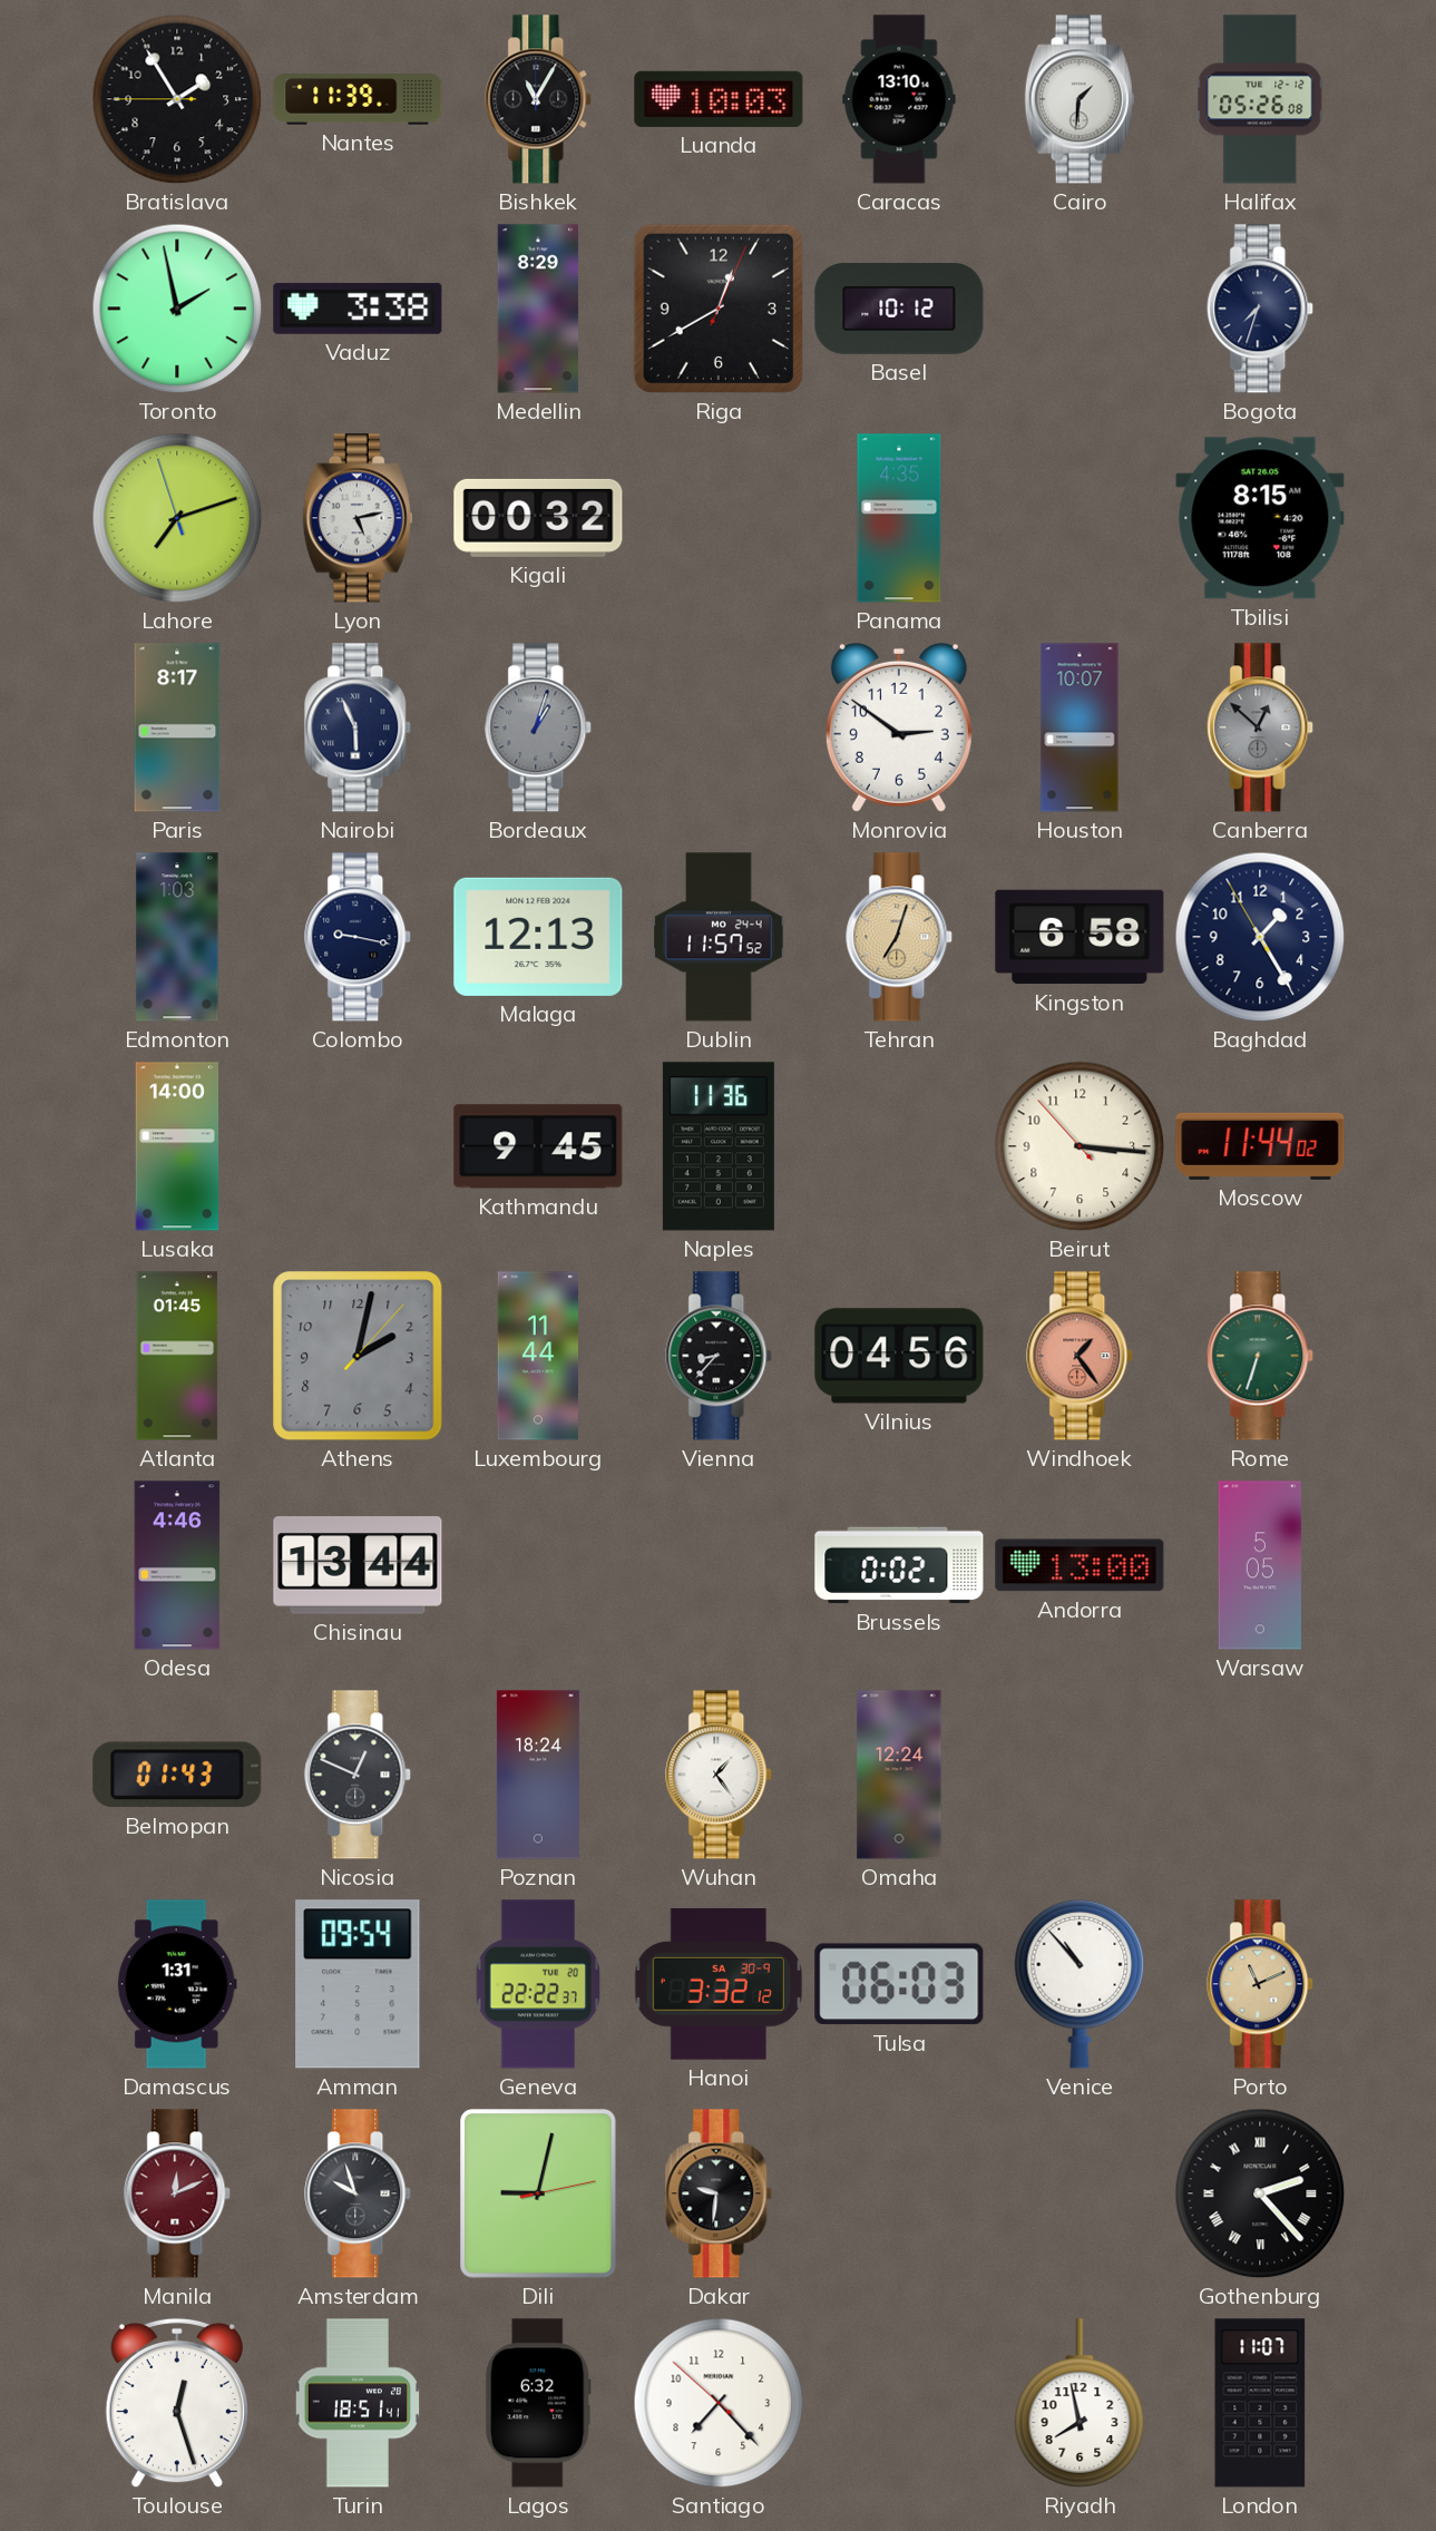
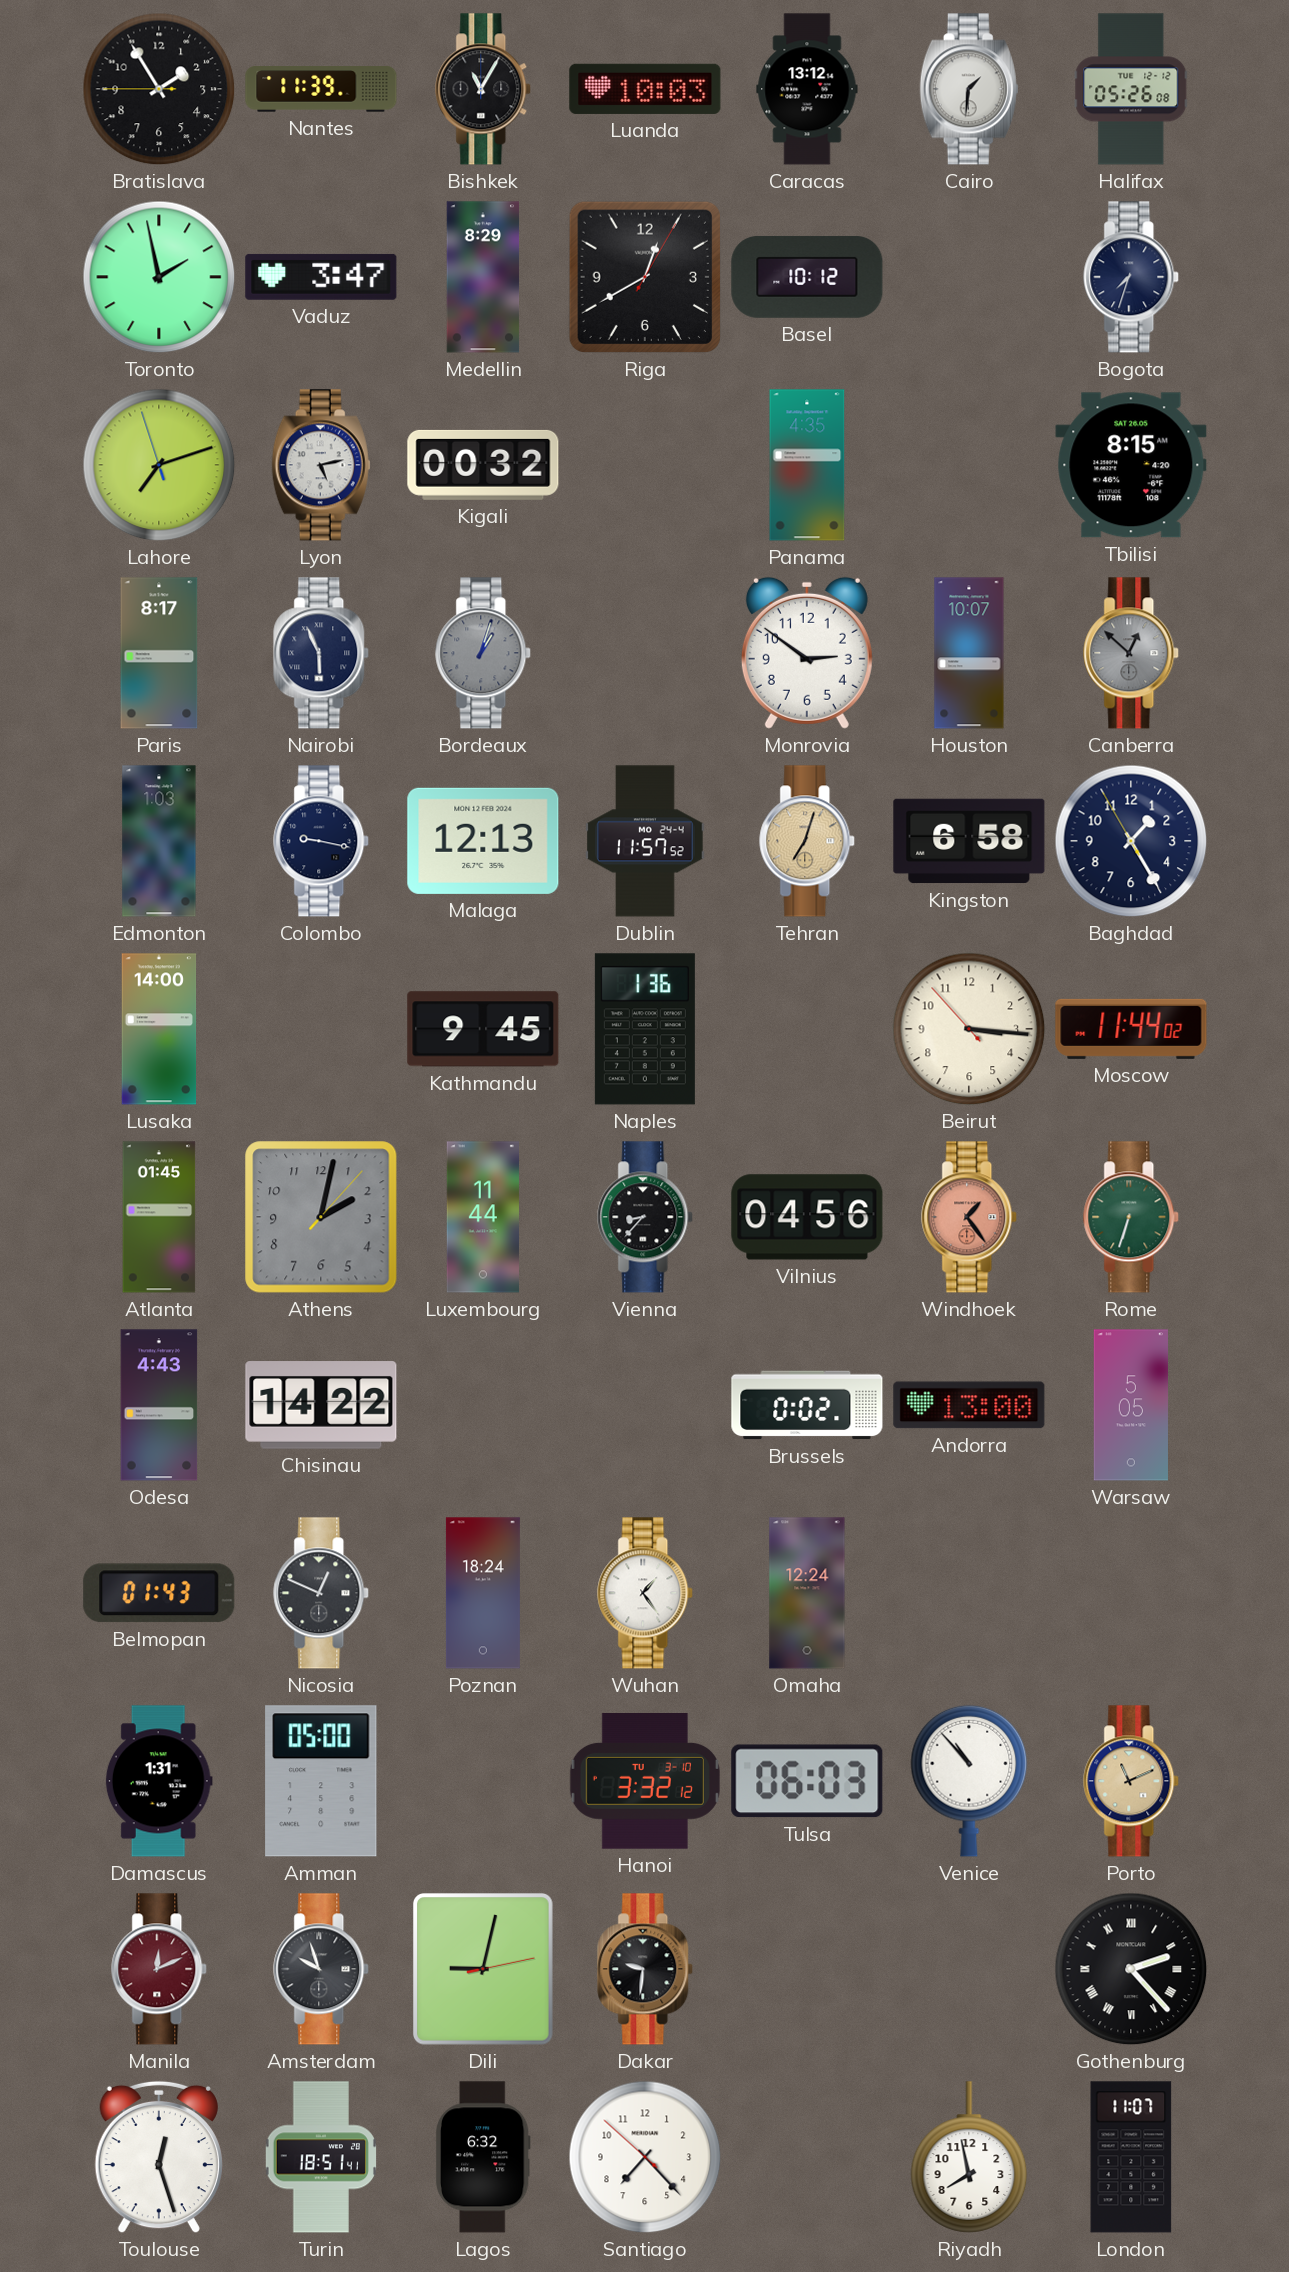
Caracas: 13:10 -> 13:12 (807, 89)
Vaduz: 3:38 -> 3:47 (321, 277)
Riga: 12:40:04 -> 12:40:05 (645, 277)
Naples: 11:36 -> 1:36 (645, 1029)
Odesa: 4:46 -> 4:43 (159, 1405)
Chisinau: 13:44 -> 14:22 (321, 1405)
Amman: 09:54 -> 05:00 (321, 1781)
Geneva: 22:22 -> none (538, 1984)
Hanoi date: SA 30-9 -> TU 3-10 (645, 1782)
